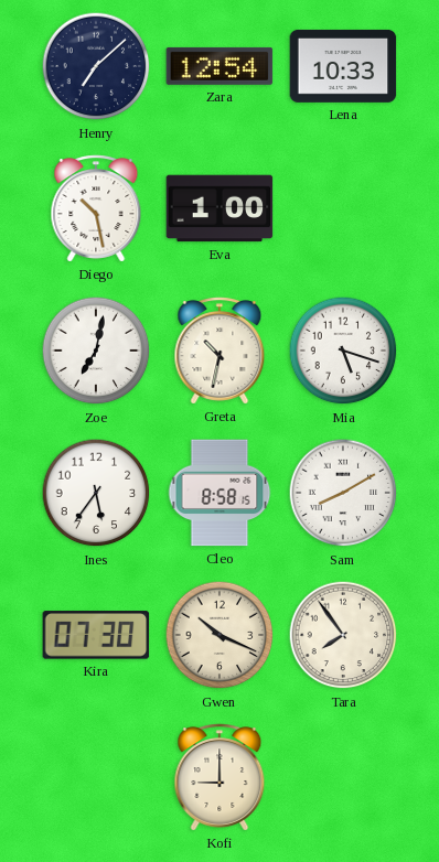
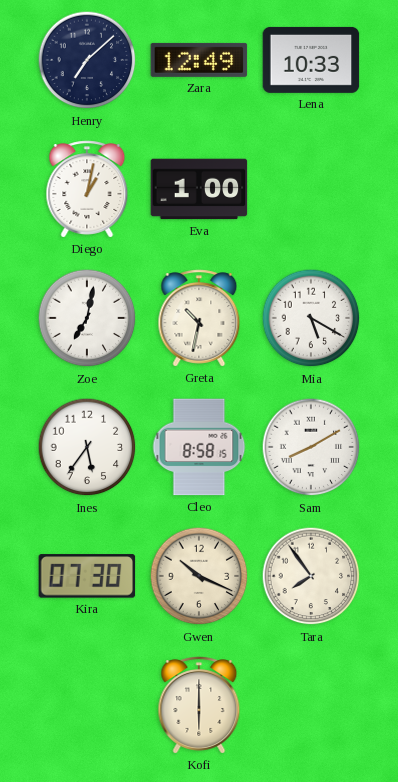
Zara: 12:54 -> 12:49 (199, 60)
Diego: 10:28 -> 1:02 (87, 189)
Mia: 5:18 -> 5:20 (311, 318)
Kofi: 9:00 -> 6:00 (199, 705)
